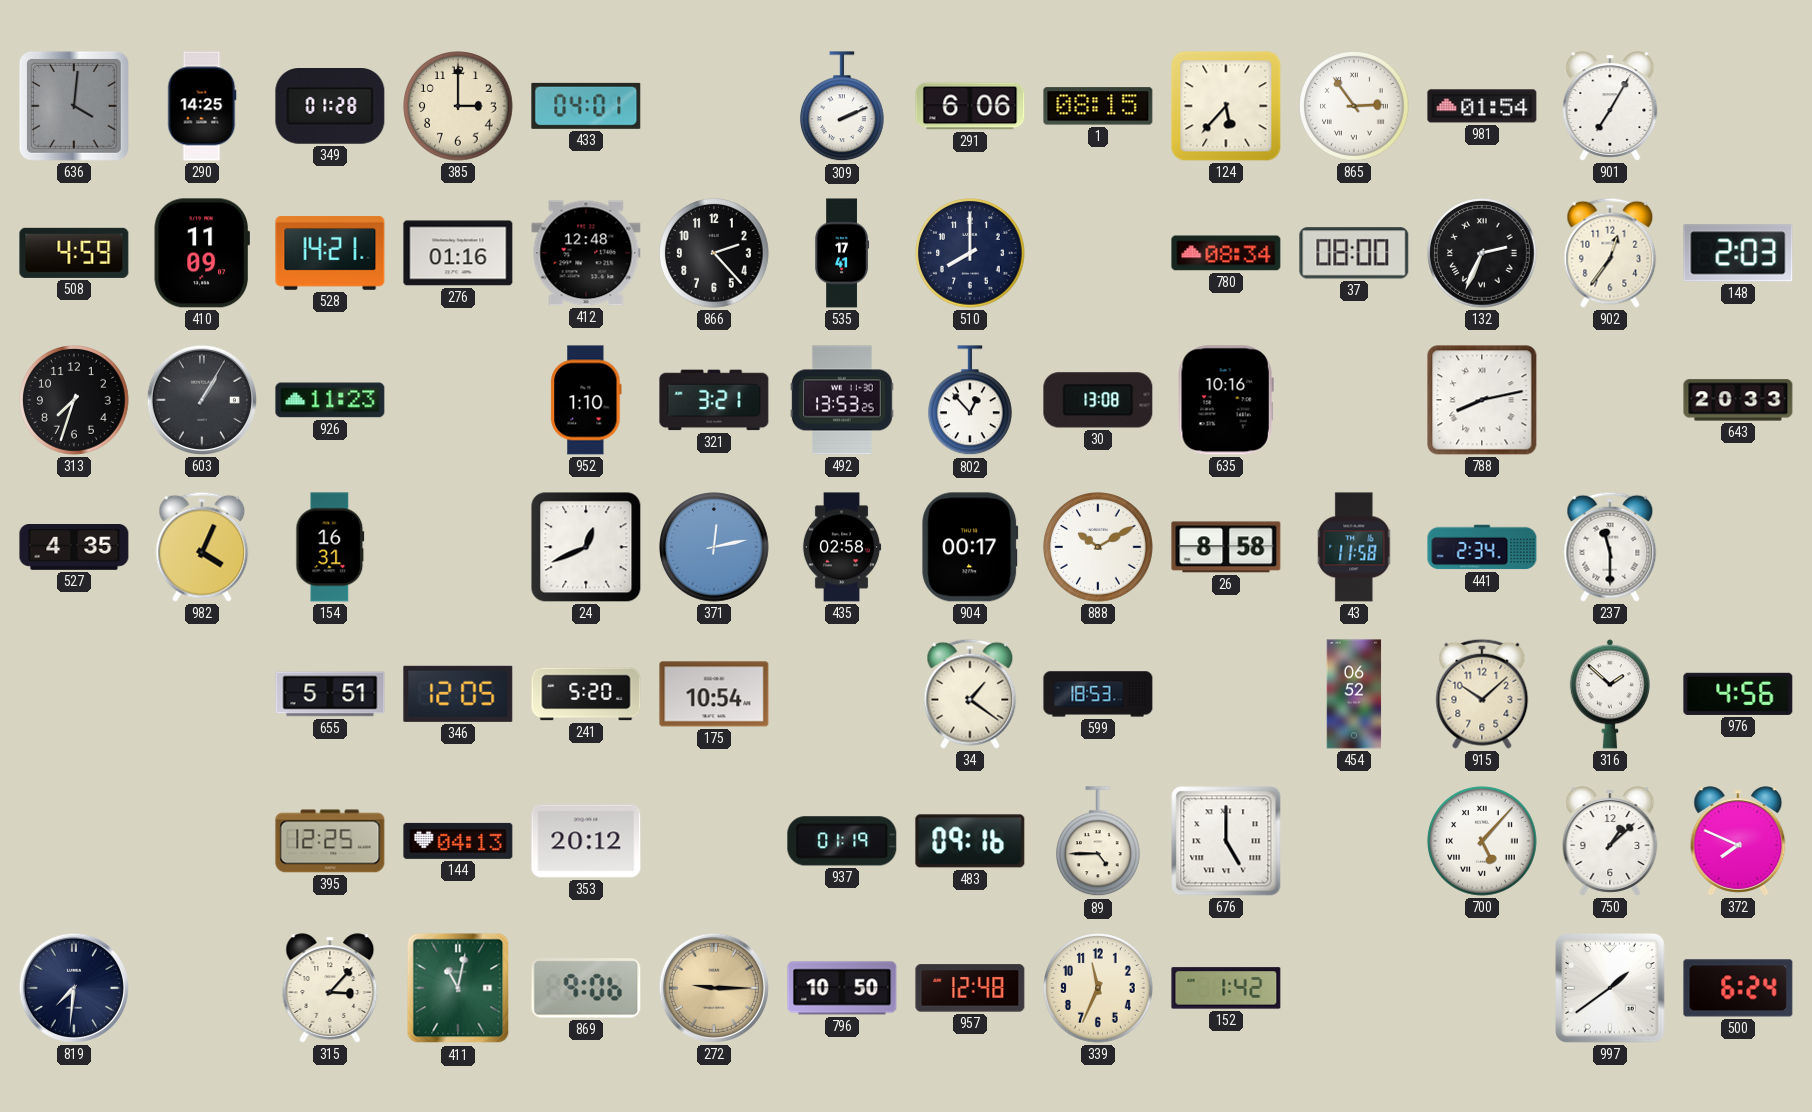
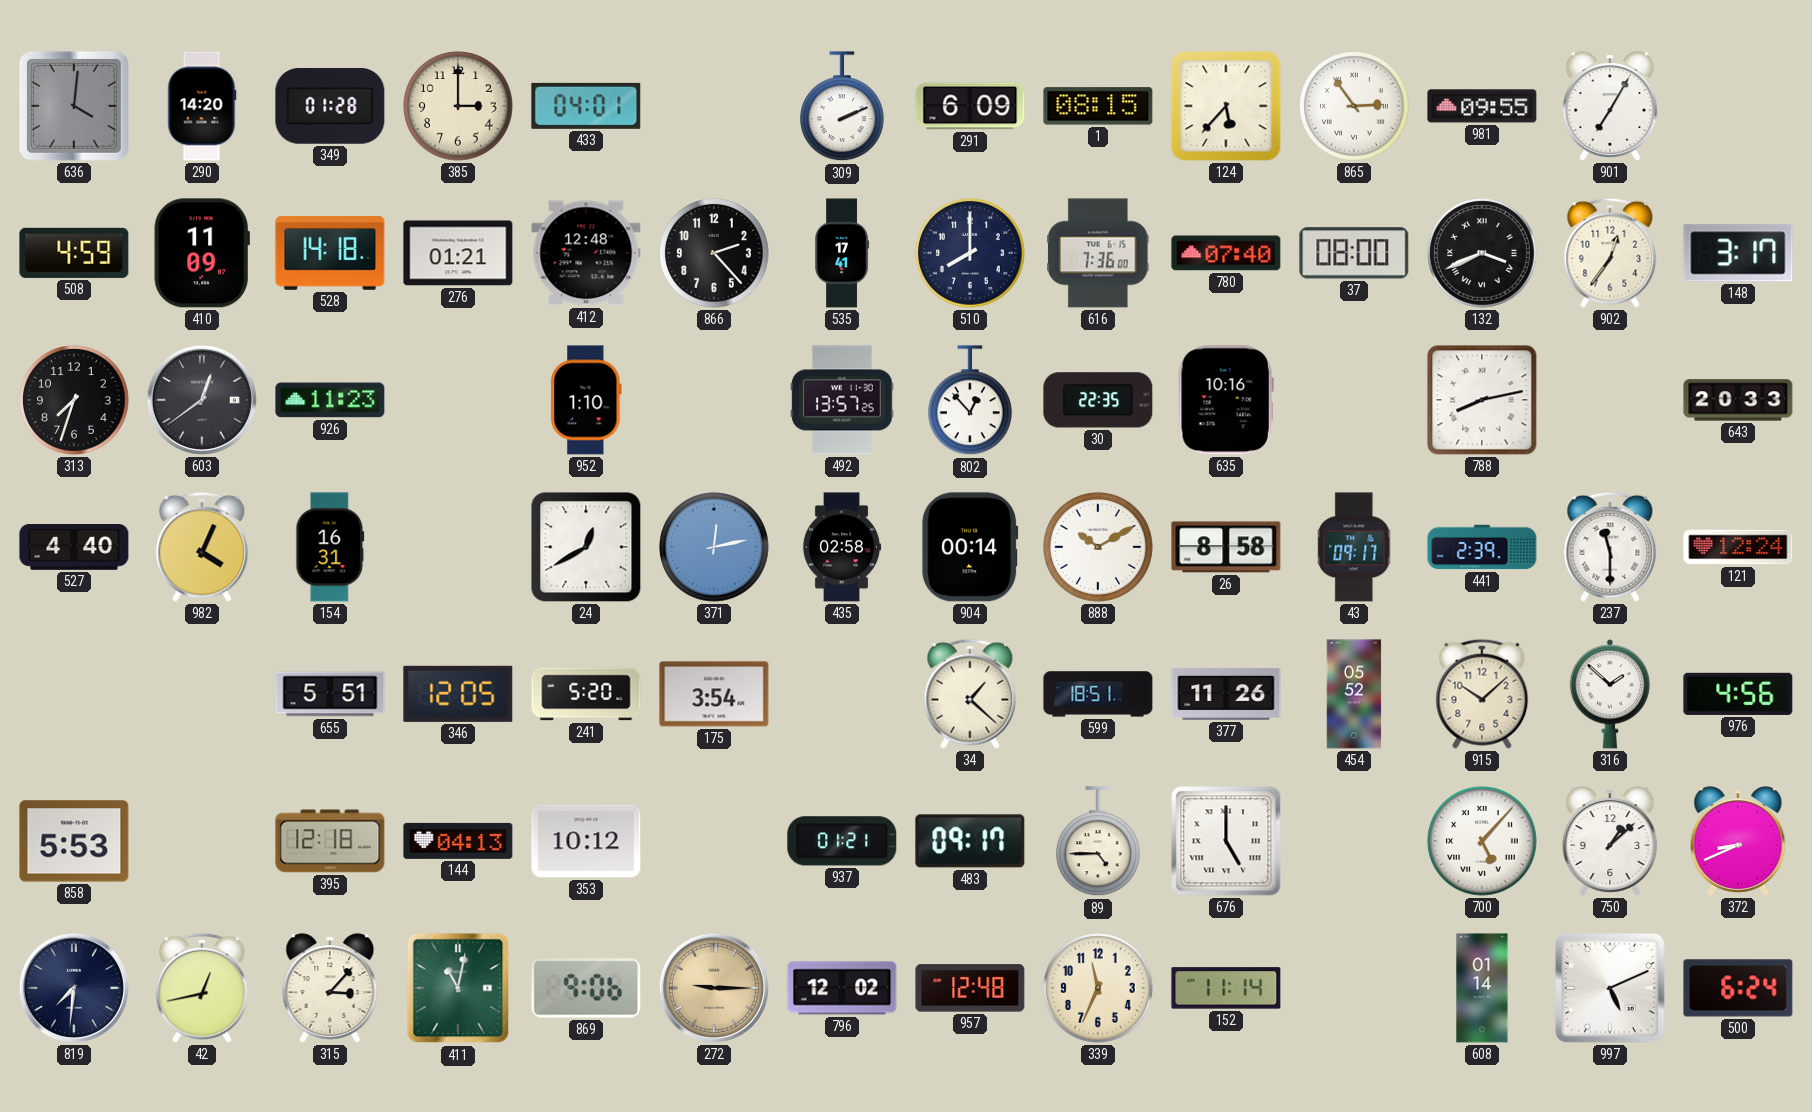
290: 14:25 -> 14:20 (202, 106)
291: 6:06 -> 6:09 (970, 106)
981: 01:54 -> 09:55 (1482, 106)
528: 14:21 -> 14:18 (330, 254)
276: 01:16 -> 01:21 (458, 253)
616: none -> 7:36 (1099, 253)
780: 08:34 -> 07:40 (1226, 253)
132: 2:34 -> 3:41 (1482, 253)
148: 2:03 -> 3:17 (1738, 253)
603: 1:05 -> 12:39 (202, 400)
321: 3:21 -> none (714, 400)
492: 13:53 -> 13:57 (842, 400)
30: 13:08 -> 22:35 (1098, 400)
527: 4:35 -> 4:40 (74, 548)
24: 12:41 -> 12:40 (586, 547)
904: 00:17 -> 00:14 (970, 547)
43: 11:58 -> 09:17 (1355, 547)
441: 2:34 -> 2:39 (1482, 547)
121: none -> 12:24 (1738, 547)
175: 10:54 -> 3:54 (714, 694)
34: 1:21 -> 1:22 (970, 694)
599: 18:53 -> 18:51 (1098, 694)
377: none -> 11:26 (1226, 694)
454: 06:52 -> 05:52 (1354, 694)
858: none -> 5:53 (74, 841)
395: 12:25 -> 12:18 (330, 841)
353: 20:12 -> 10:12 (586, 841)
937: 01:19 -> 01:21 (842, 841)
483: 09:16 -> 09:17 (970, 841)
372: 7:49 -> 8:41 (1738, 841)
42: none -> 12:43 (202, 988)
796: 10:50 -> 12:02 (842, 988)
152: 1:42 -> 11:14 (1226, 988)
608: none -> 01:14 (1482, 988)
997: 1:39 -> 5:11 (1610, 988)
